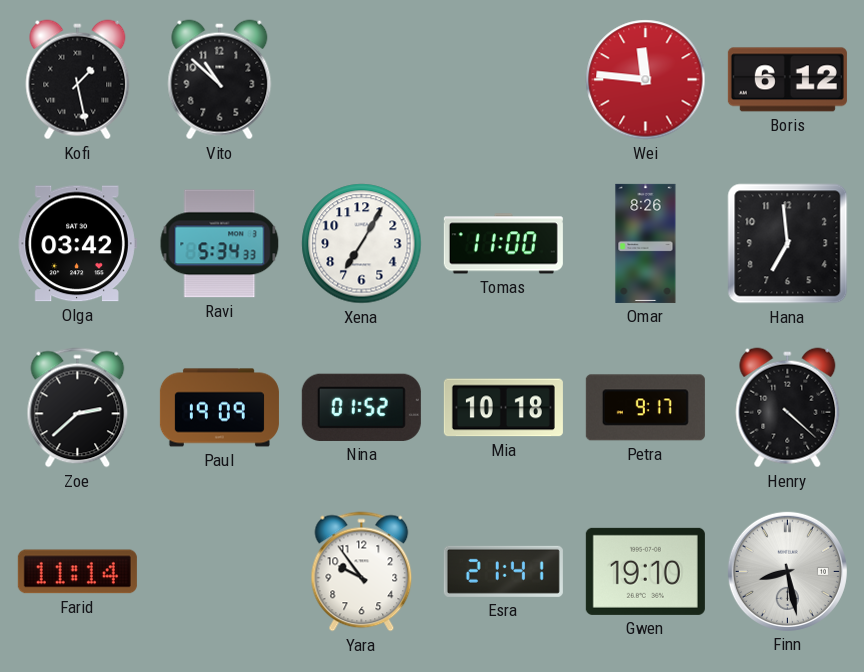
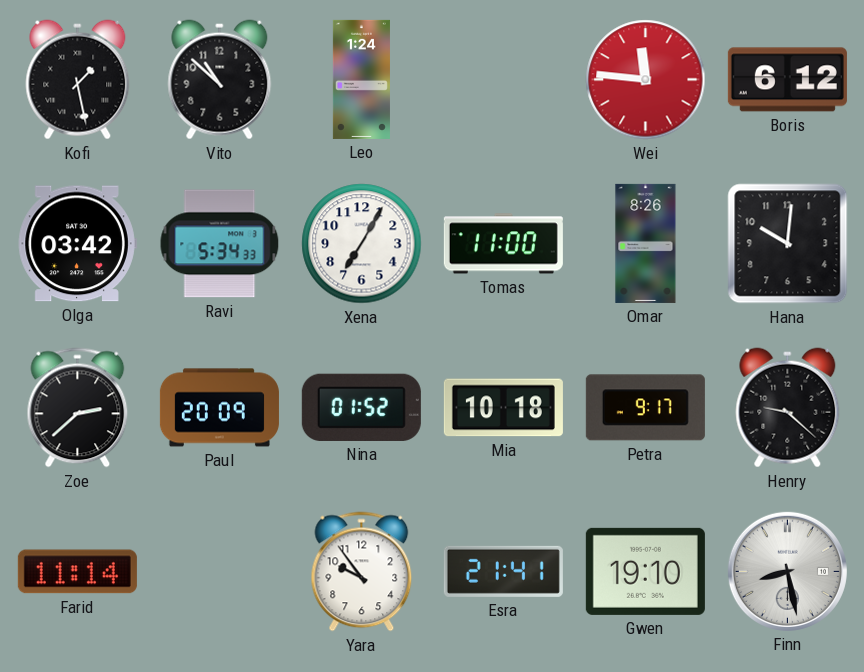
Leo: none -> 1:24 (361, 79)
Hana: 6:59 -> 10:01 (788, 244)
Paul: 19:09 -> 20:09 (219, 408)
Henry: 4:22 -> 9:22 (788, 408)
